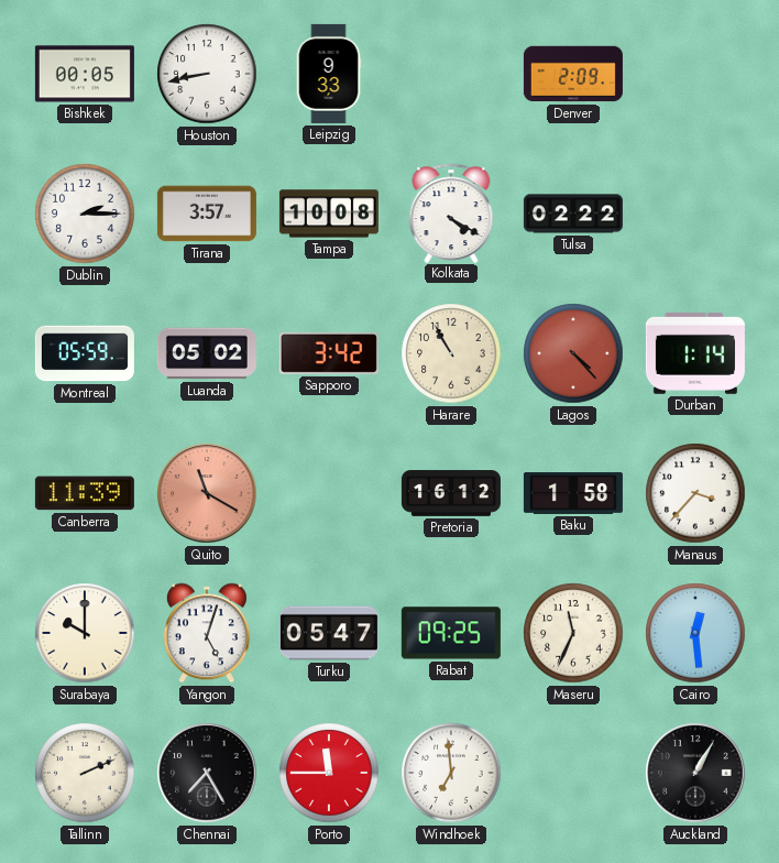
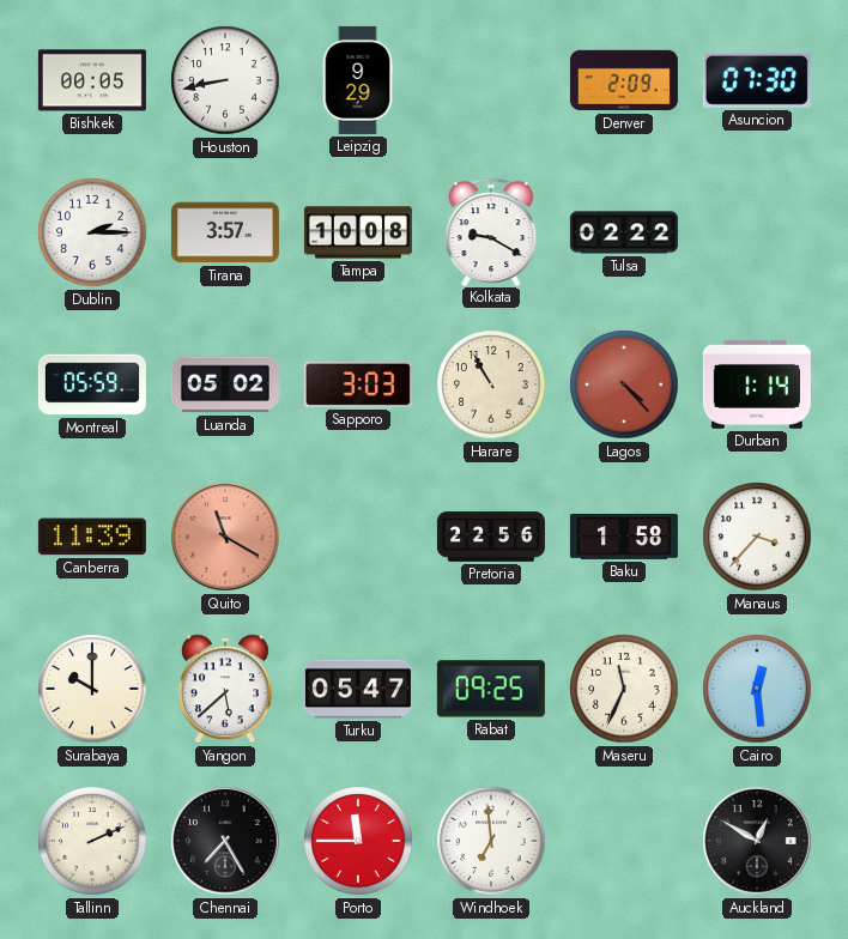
Leipzig: 9:33 -> 9:29 (358, 80)
Asuncion: none -> 07:30 (757, 80)
Kolkata: 4:20 -> 9:20 (491, 231)
Sapporo: 3:42 -> 3:03 (358, 384)
Pretoria: 16:12 -> 22:56 (491, 537)
Yangon: 5:03 -> 5:38 (225, 689)
Auckland: 1:05 -> 12:50 (757, 841)
